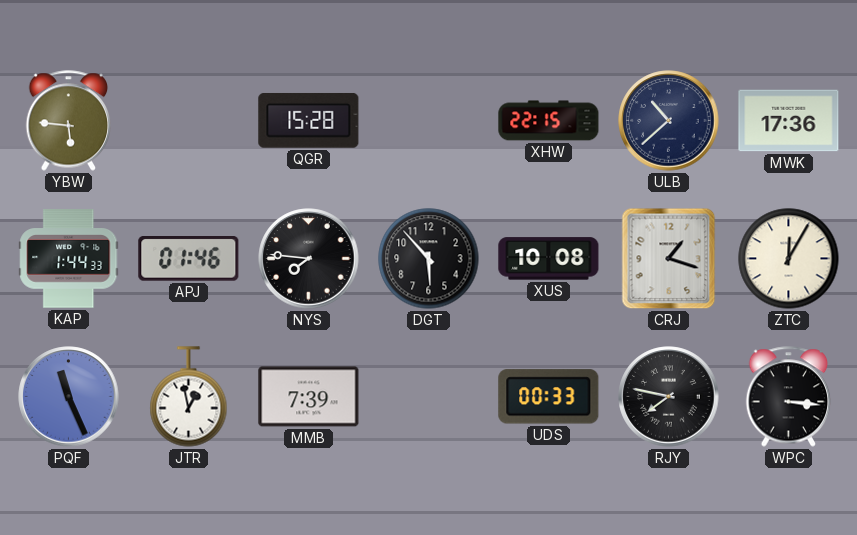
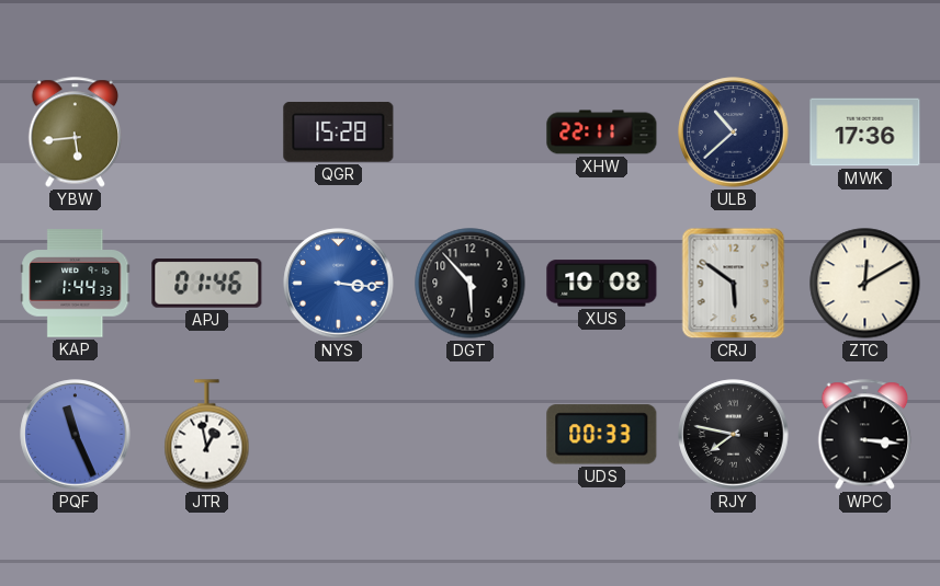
YBW: 5:46 -> 5:44 (76, 133)
XHW: 22:15 -> 22:11 (602, 133)
NYS: 7:46 -> 3:16 (339, 284)
NYS dial: black -> blue (339, 284)
CRJ: 1:18 -> 5:51 (734, 284)
ZTC: 12:05 -> 12:10 (865, 284)
MMB: 7:39 -> none (309, 397)
